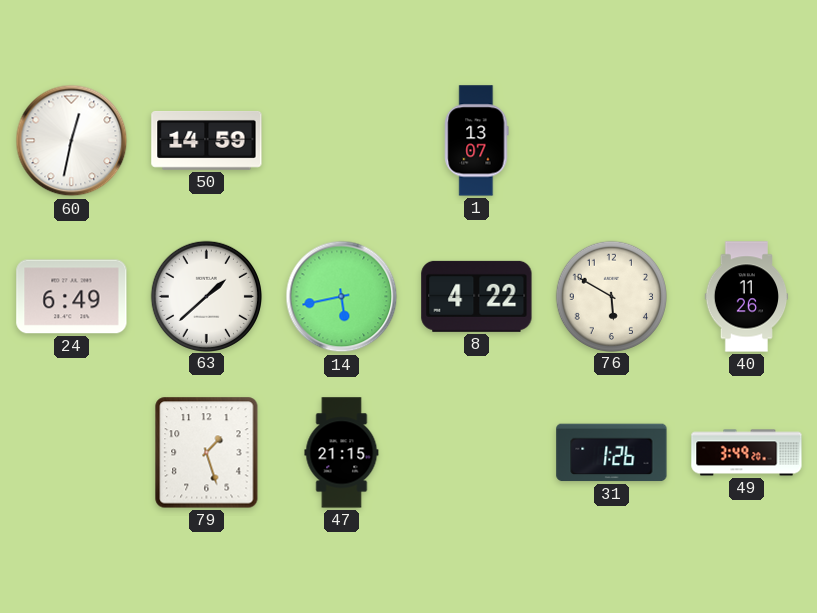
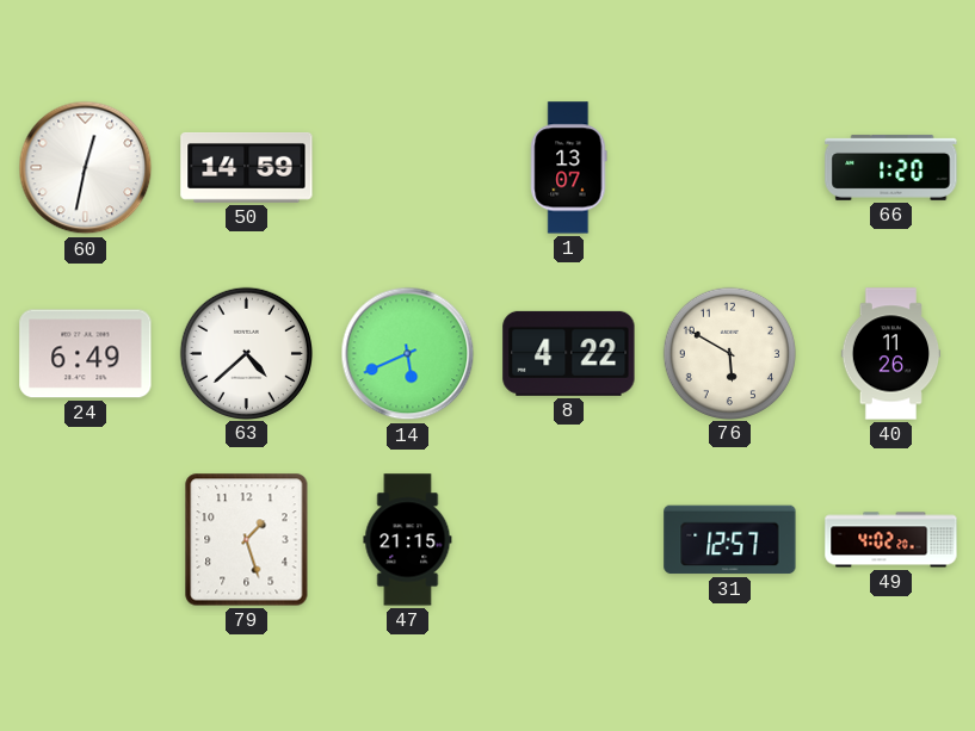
66: none -> 1:20 (891, 167)
63: 1:38 -> 4:38 (246, 353)
14: 5:43 -> 5:41 (408, 354)
31: 1:26 -> 12:57 (730, 540)
49: 3:49 -> 4:02 (891, 540)
